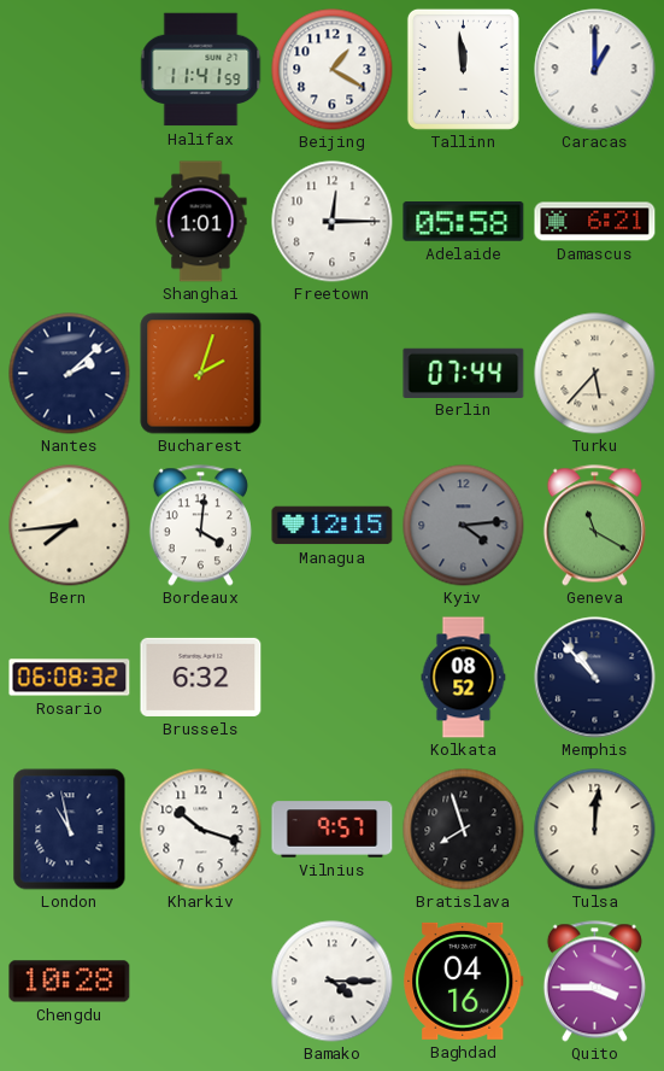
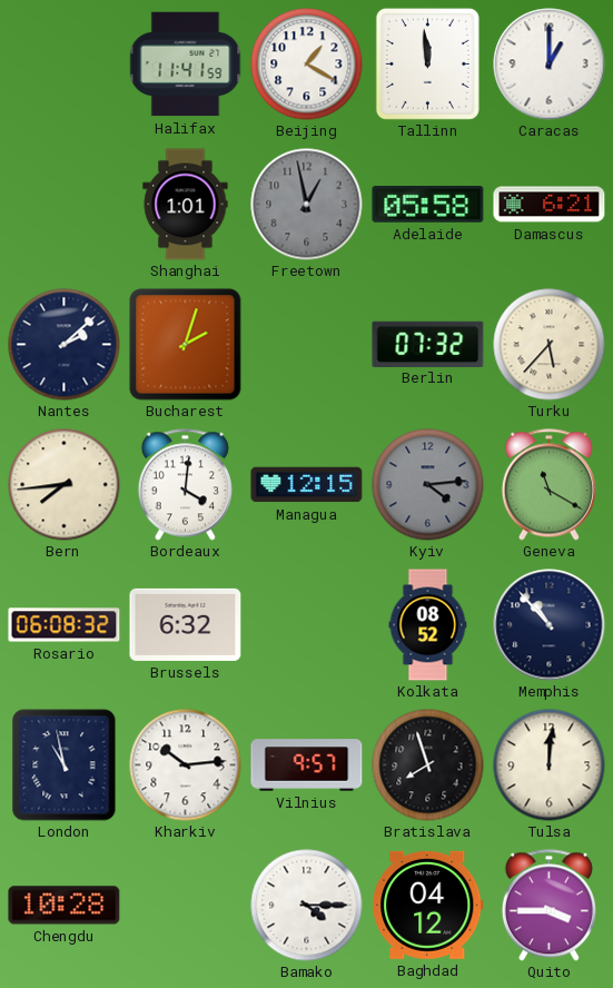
Freetown: 12:15 -> 12:58 (307, 205)
Freetown dial: white -> grey (307, 205)
Berlin: 07:44 -> 07:32 (428, 344)
Kharkiv: 10:18 -> 10:14 (186, 765)
Baghdad: 04:16 -> 04:12 (428, 905)
